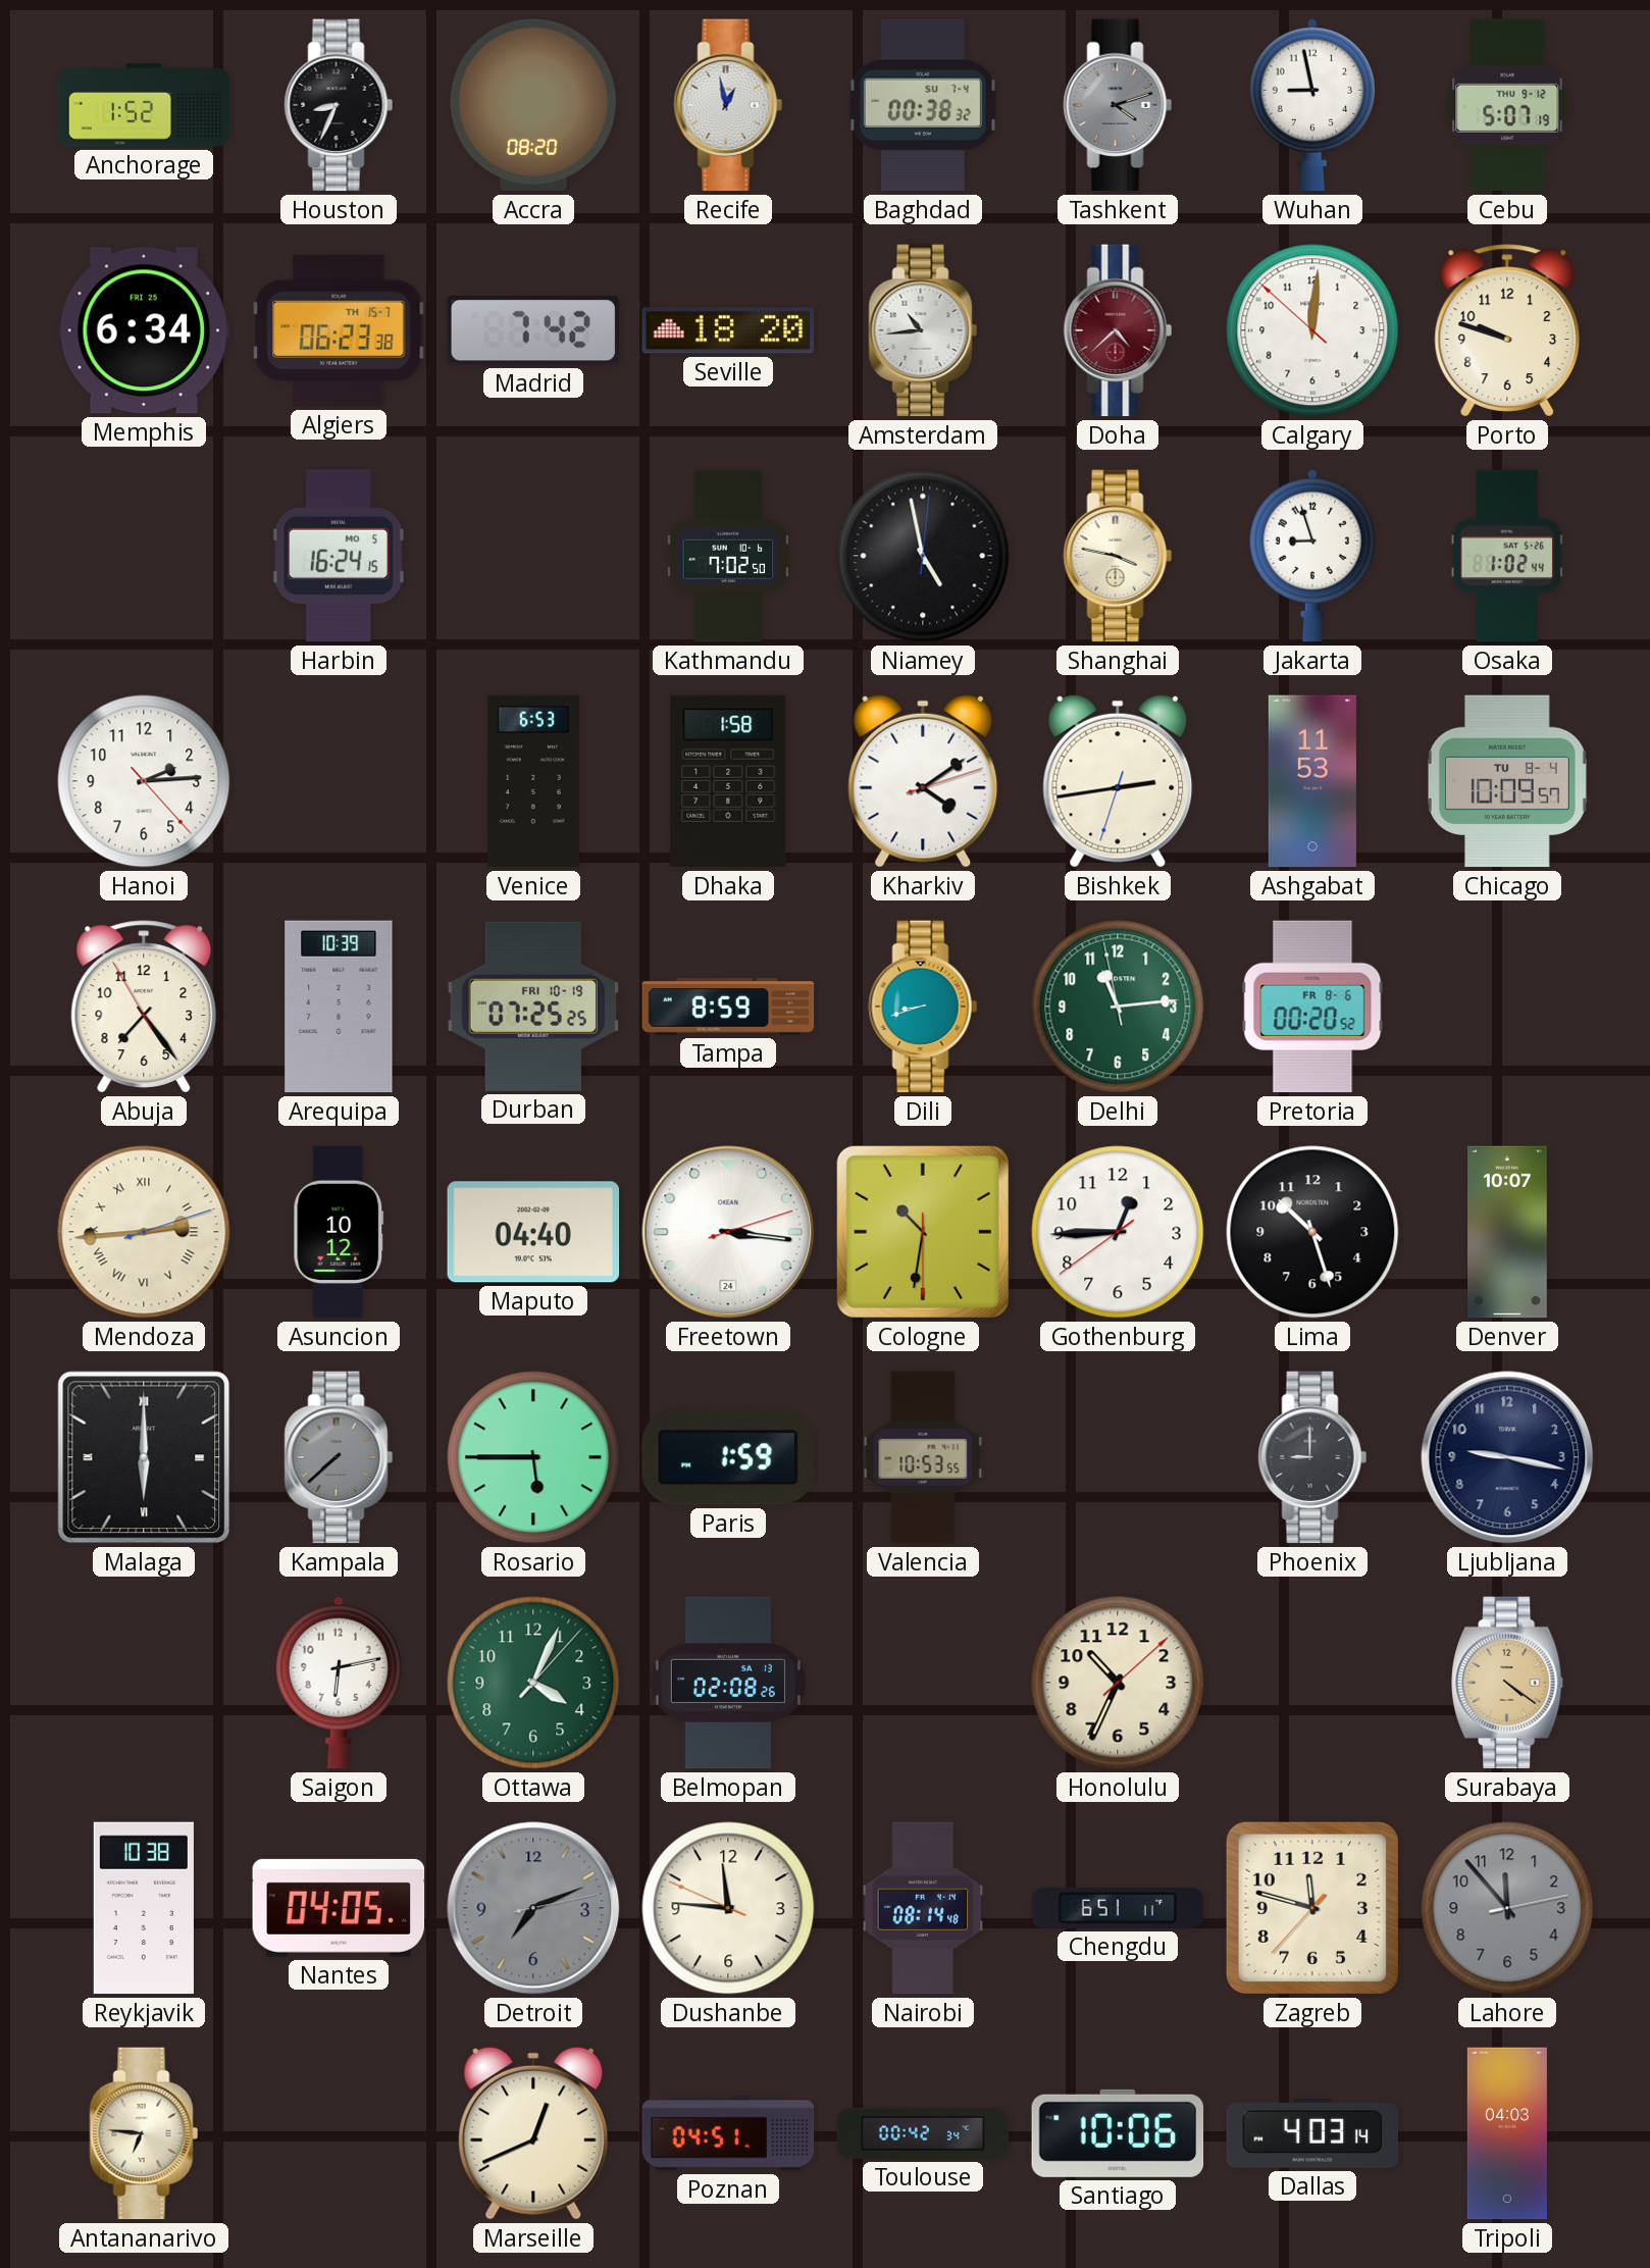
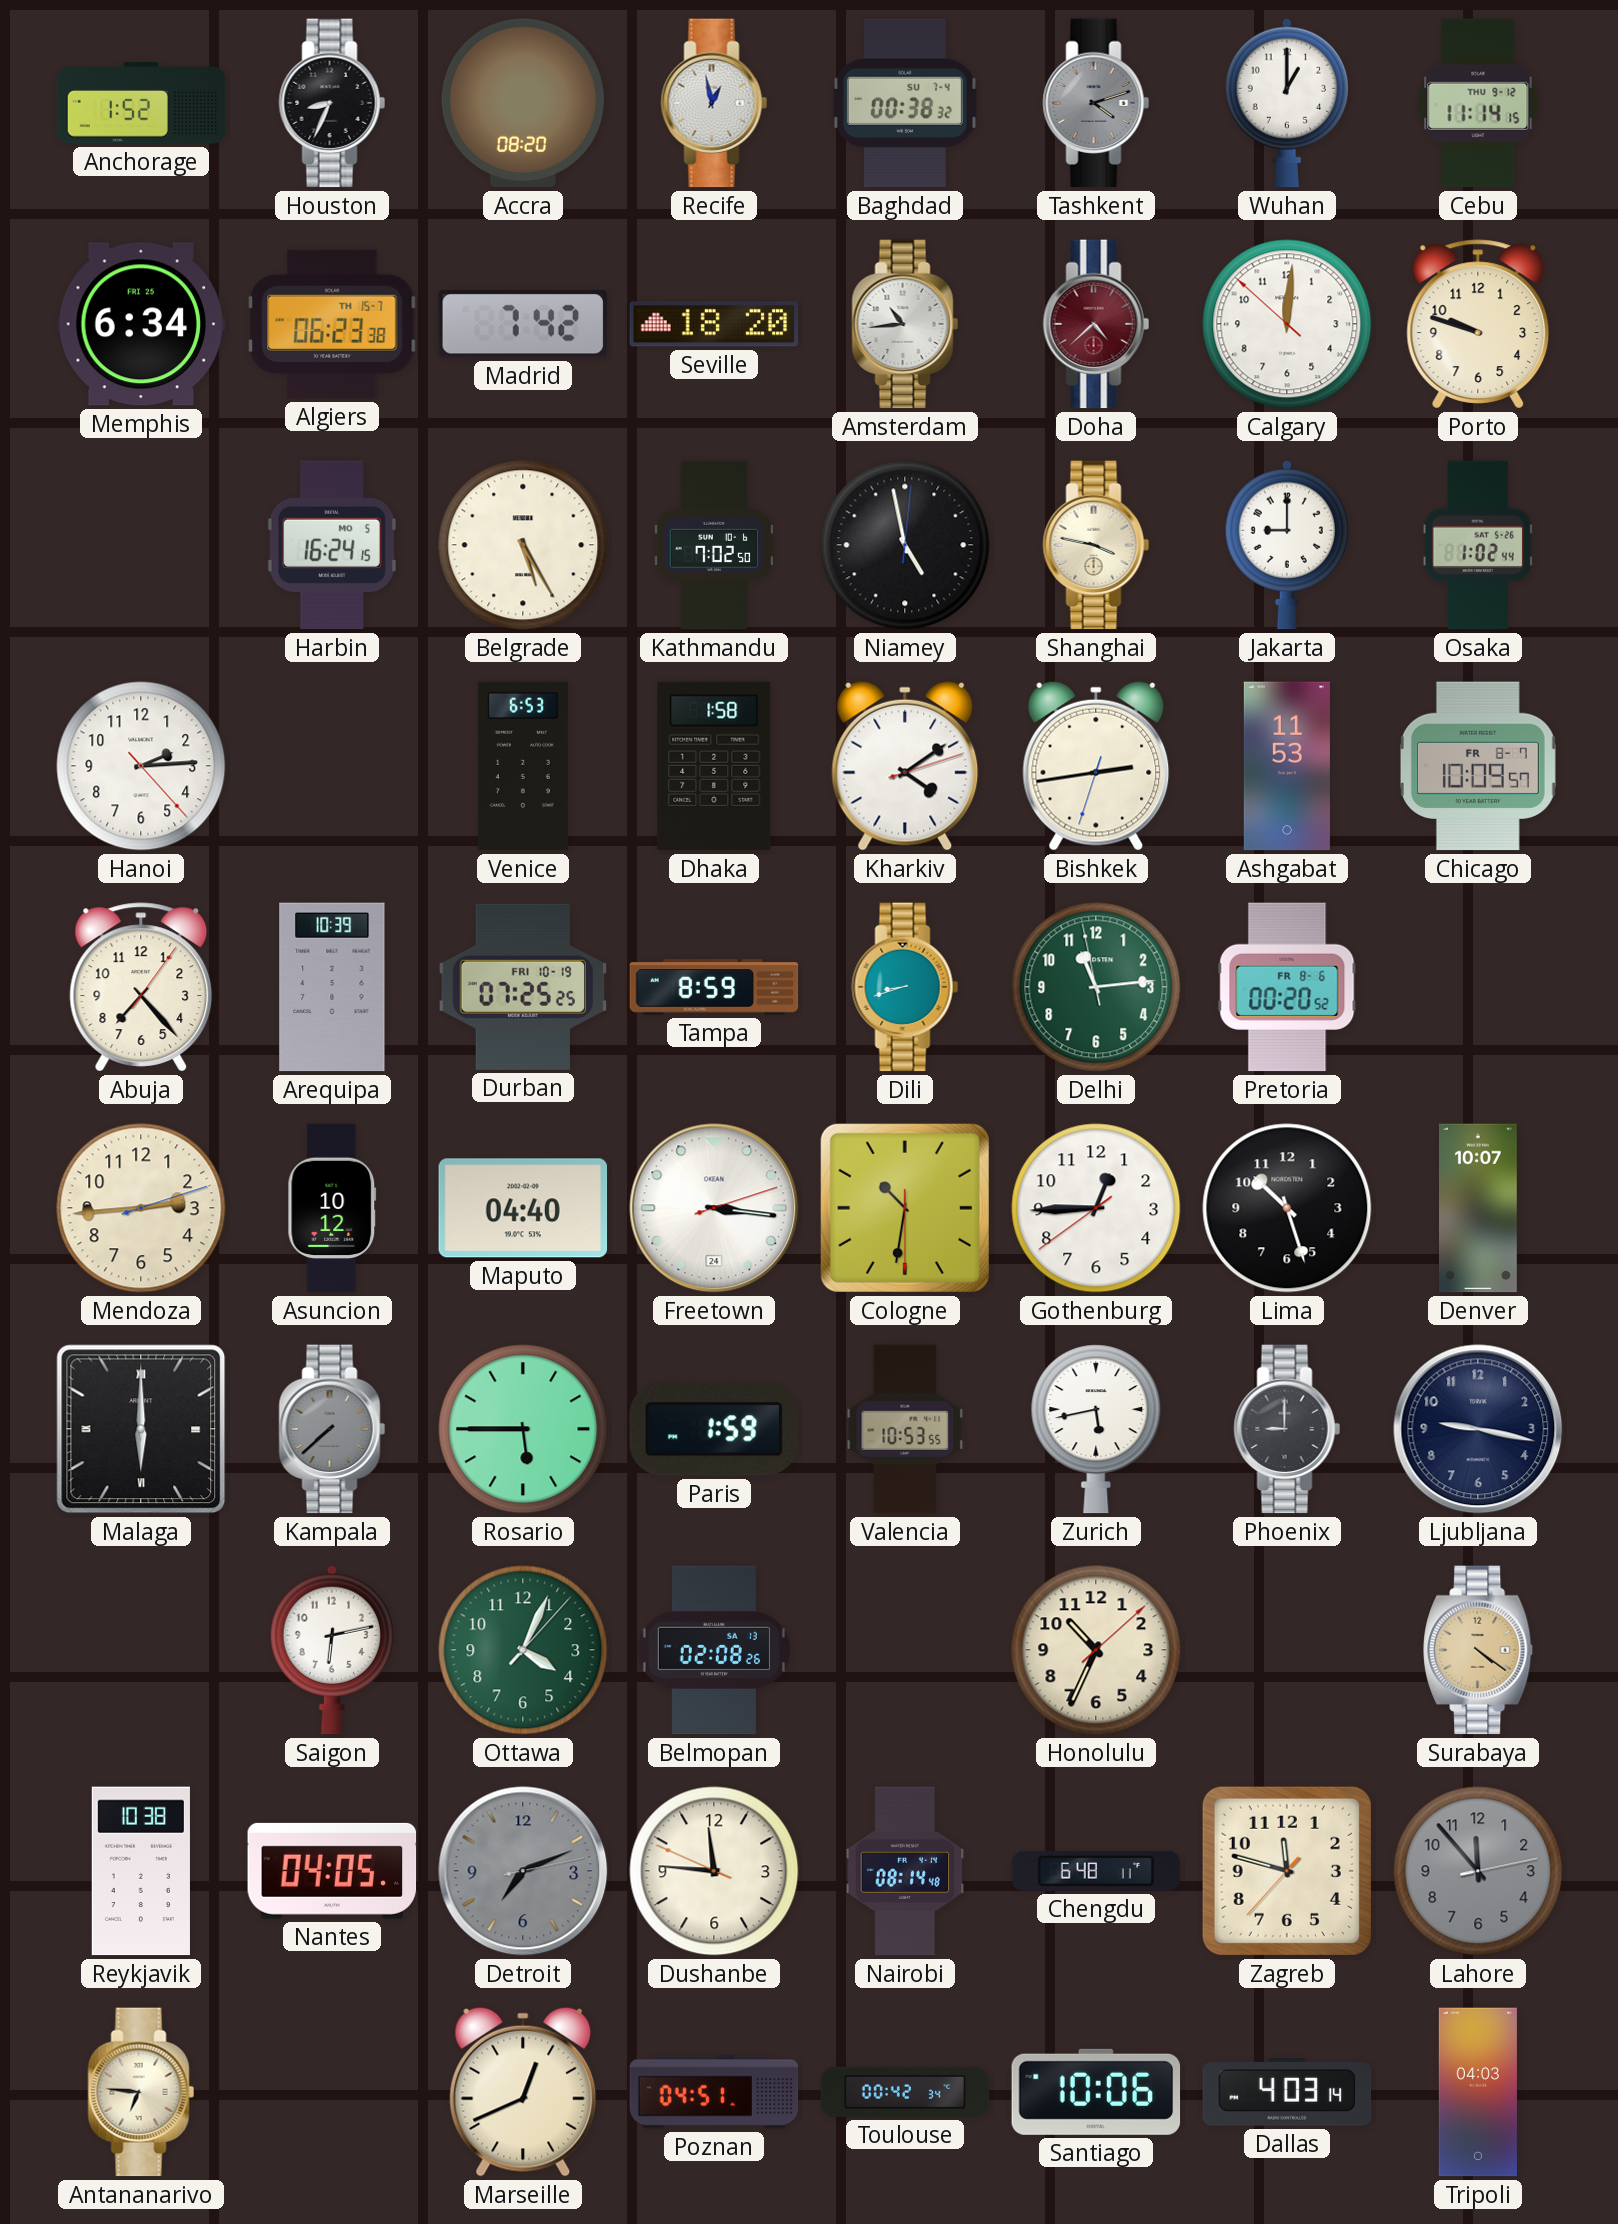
Wuhan: 8:58 -> 1:00 (1286, 103)
Cebu: 5:07 -> 11:14 (1478, 103)
Belgrade: none -> 5:25 (523, 545)
Jakarta: 8:57 -> 9:00 (1286, 545)
Chicago date: TU 8-4 -> FR 8-7 (1478, 766)
Abuja: 7:23:55 -> 7:23:06 (141, 987)
Mendoza numerals: Roman -> Arabic (141, 1208)
Zurich: none -> 5:43 (1096, 1429)
Chengdu: 6:51 -> 6:48 (1096, 1871)
